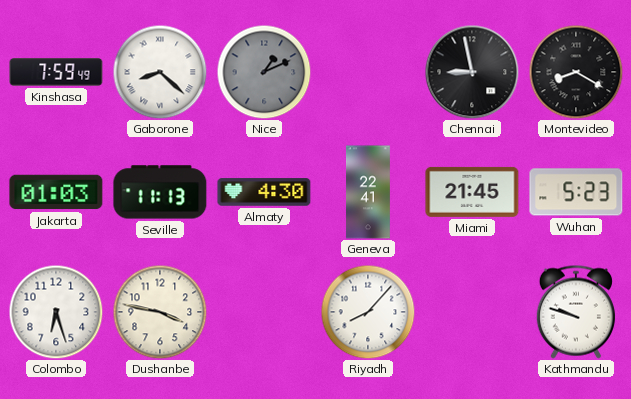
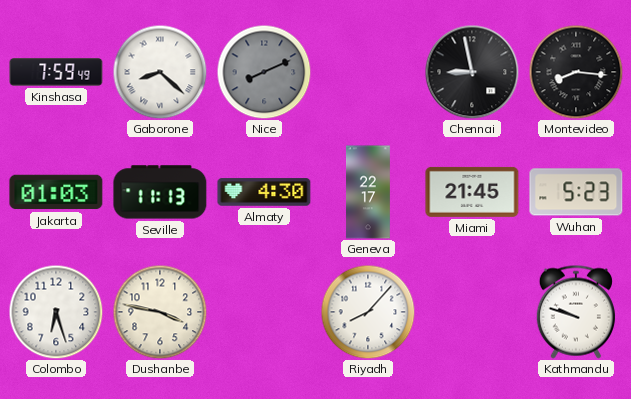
Nice: 1:11 -> 8:11 (264, 72)
Montevideo: 8:20 -> 8:16 (576, 72)
Geneva: 22:41 -> 22:17 (369, 192)
